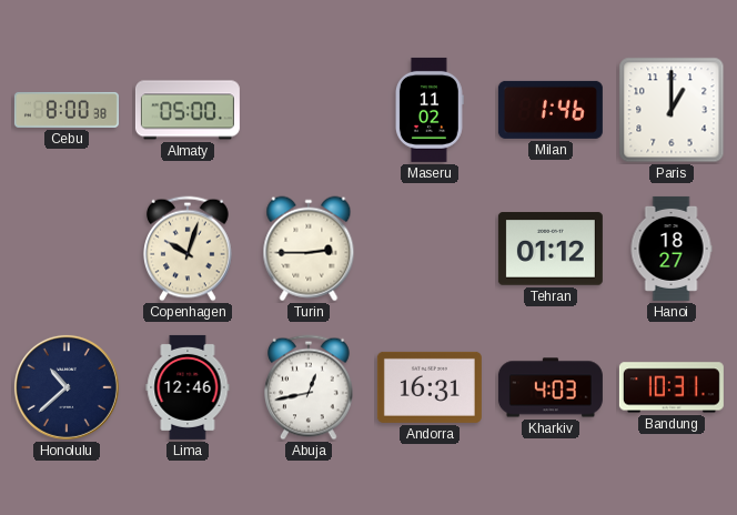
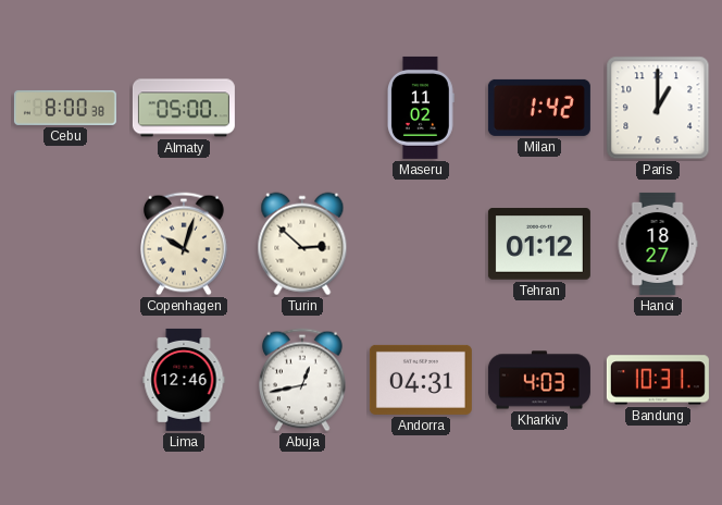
Milan: 1:46 -> 1:42 (539, 108)
Turin: 2:45 -> 2:52 (302, 244)
Honolulu: 10:38 -> none (67, 387)
Andorra: 16:31 -> 04:31 (421, 380)
